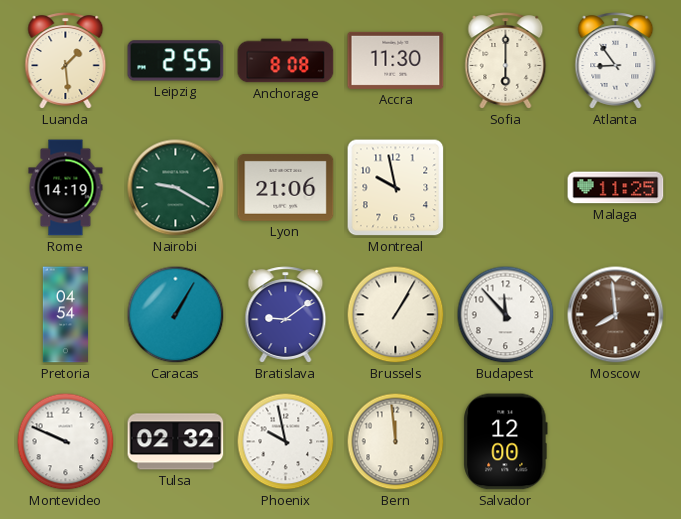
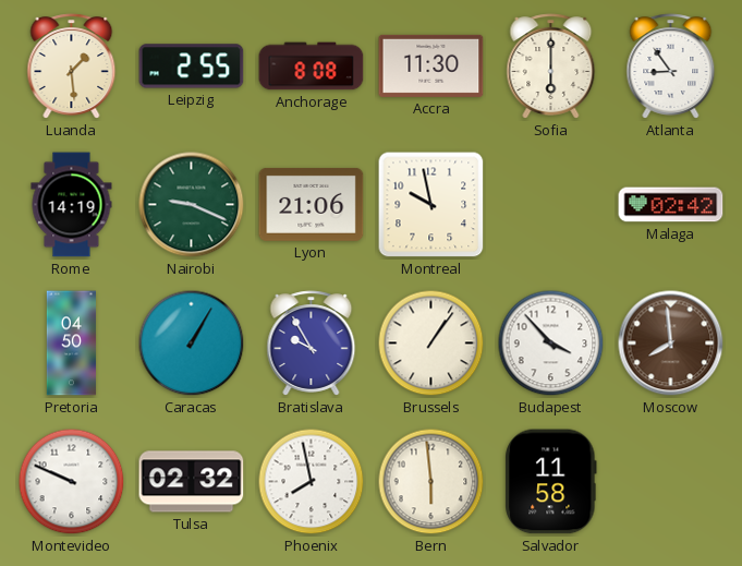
Nairobi: 9:20 -> 9:19 (192, 205)
Malaga: 11:25 -> 02:42 (671, 205)
Pretoria: 04:54 -> 04:50 (72, 344)
Bratislava: 9:09 -> 9:55 (312, 344)
Brussels: 1:05 -> 1:06 (431, 344)
Budapest: 11:53 -> 3:53 (551, 344)
Phoenix: 9:58 -> 7:58 (312, 482)
Bern: 11:59 -> 5:59 (431, 482)
Salvador: 12:00 -> 11:58 (551, 482)
